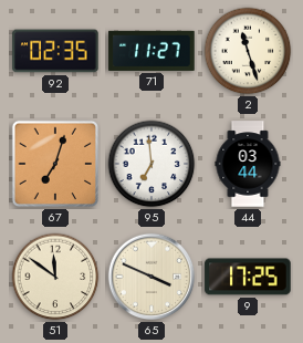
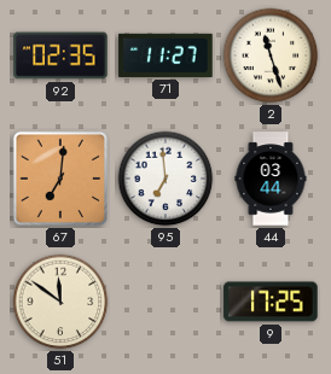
67: 7:03 -> 7:01 (60, 179)
65: 3:49 -> none (151, 277)
